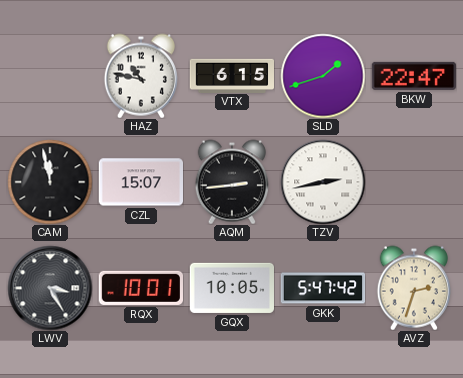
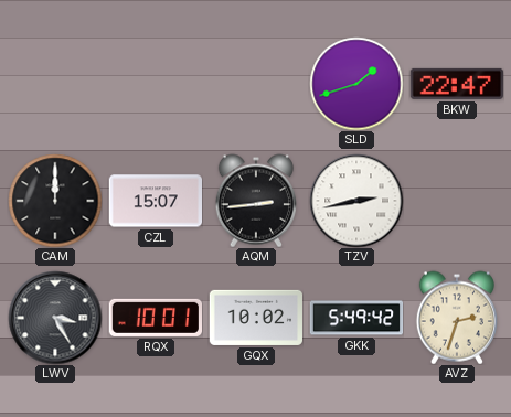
HAZ: 10:47 -> none (141, 76)
VTX: 6:15 -> none (231, 75)
CAM: 11:58 -> 12:00 (55, 201)
GQX: 10:05 -> 10:02 (255, 318)
GKK: 5:47 -> 5:49 (356, 318)
